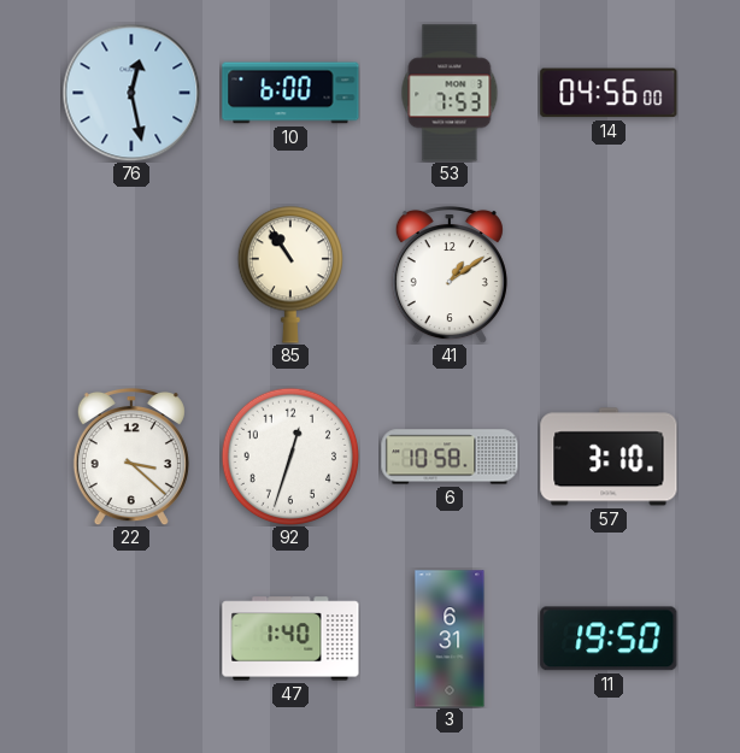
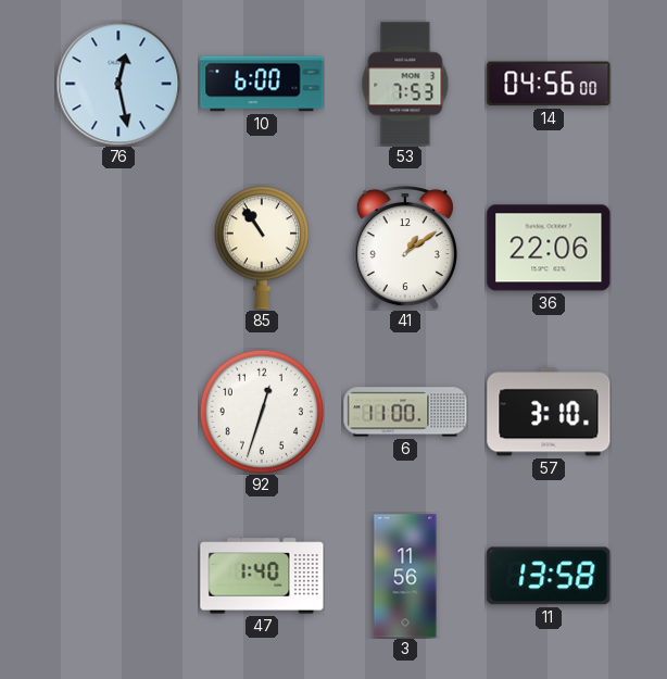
36: none -> 22:06 (549, 248)
22: 3:22 -> none (131, 457)
6: 10:58 -> 11:00 (405, 412)
3: 6:31 -> 11:56 (405, 576)
11: 19:50 -> 13:58 (549, 576)
